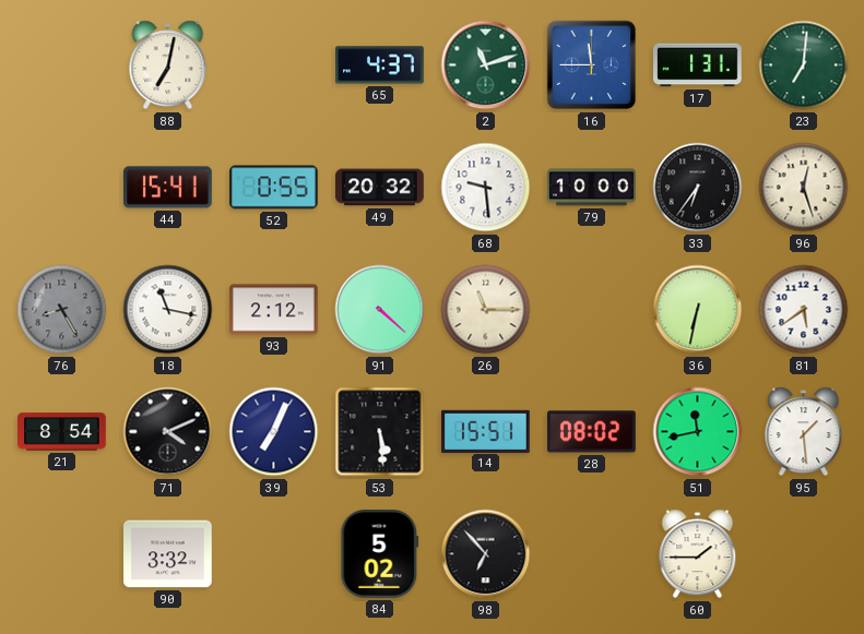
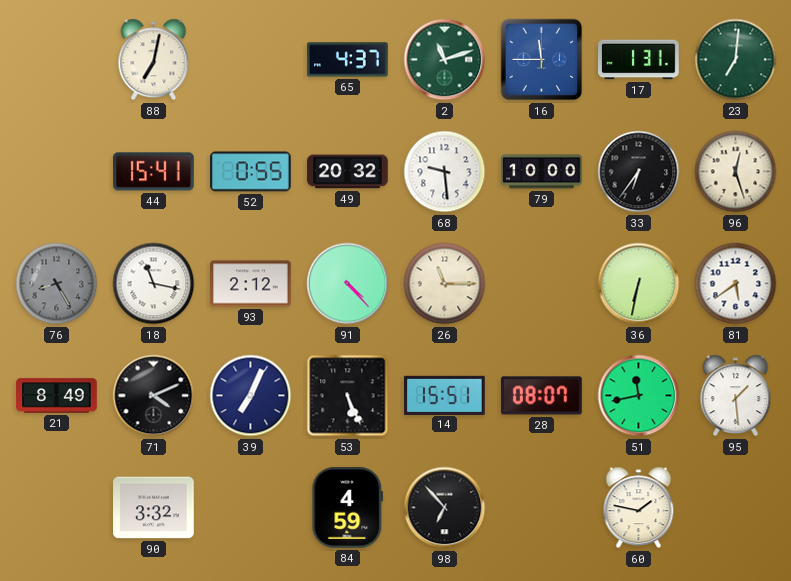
91: 4:22 -> 4:23 (348, 284)
21: 8:54 -> 8:49 (57, 396)
53: 5:29 -> 5:26 (348, 396)
28: 08:02 -> 08:07 (542, 396)
84: 5:02 -> 4:59 (348, 508)
60: 1:45 -> 1:47 (639, 508)
